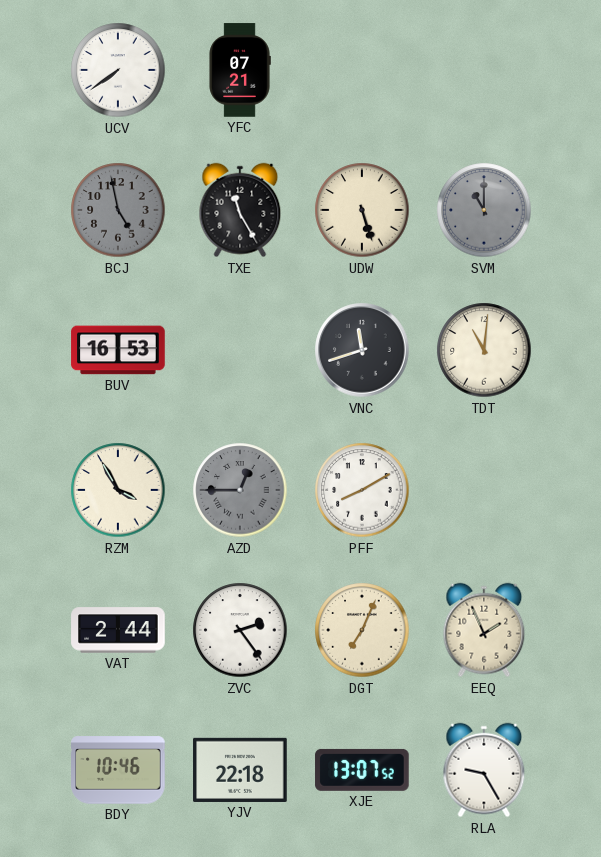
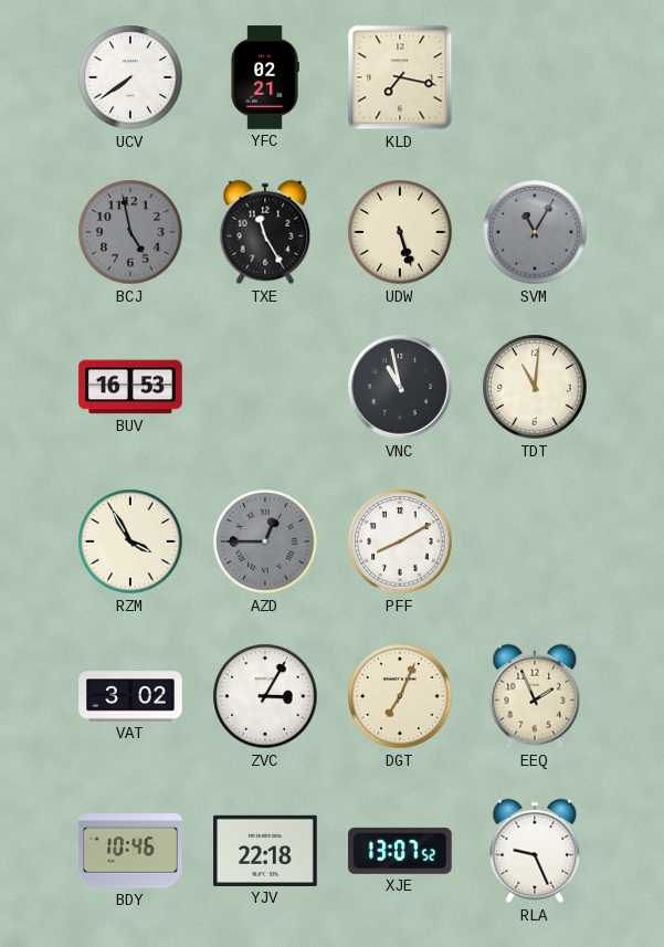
YFC: 07:21 -> 02:21 (265, 77)
KLD: none -> 7:17 (400, 77)
SVM: 11:00 -> 11:05 (535, 232)
VNC: 11:42 -> 10:58 (400, 387)
VAT: 2:44 -> 3:02 (130, 696)
ZVC: 2:24 -> 3:05 (265, 696)
RLA: 9:25 -> 9:26 (535, 851)
